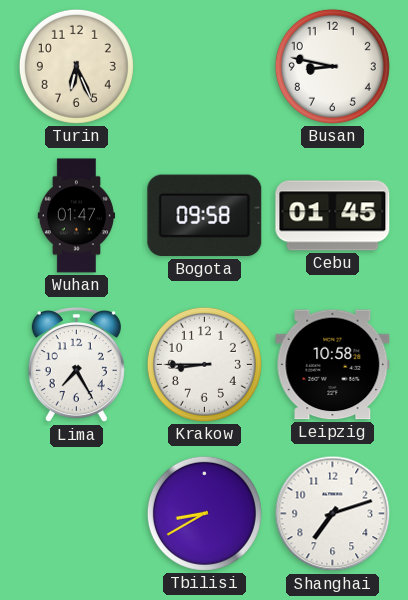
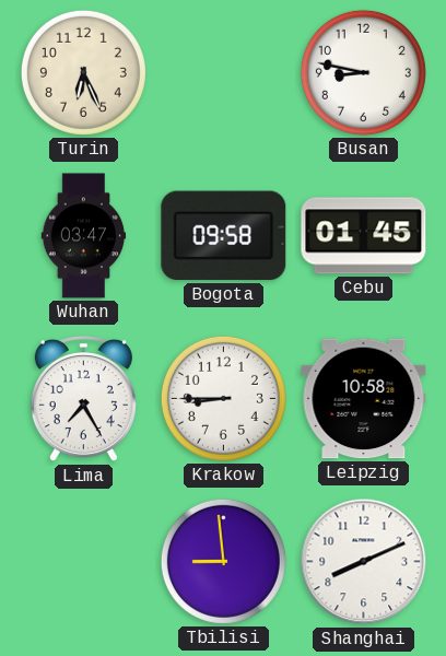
Wuhan: 01:47 -> 03:47 (84, 236)
Tbilisi: 8:40 -> 8:59 (223, 561)
Shanghai: 7:12 -> 8:11 (364, 562)
